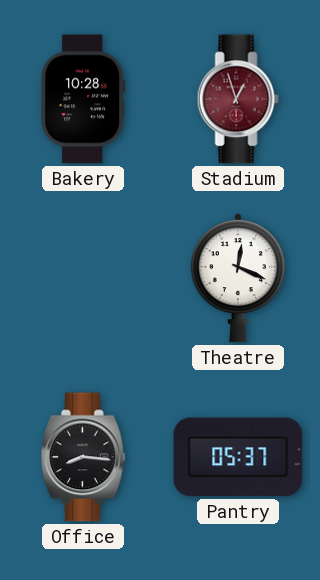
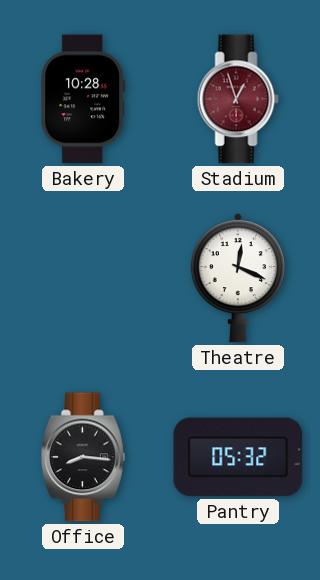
Pantry: 05:37 -> 05:32 (238, 457)
